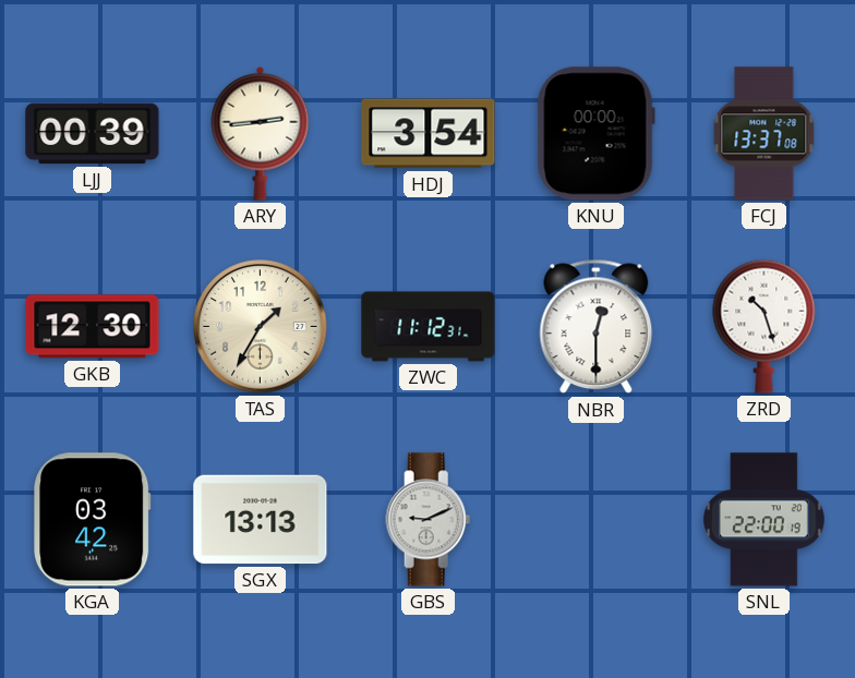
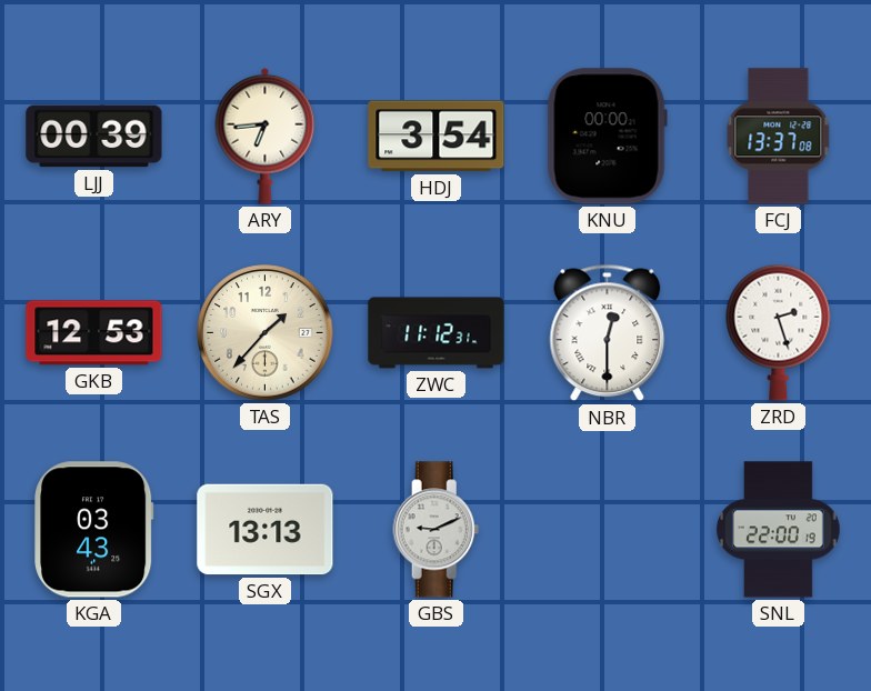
ARY: 2:44 -> 6:44 (266, 136)
GKB: 12:30 -> 12:53 (94, 333)
TAS: 1:35 -> 1:37 (266, 333)
ZRD: 10:27 -> 2:27 (779, 332)
KGA: 03:42 -> 03:43 (94, 530)
